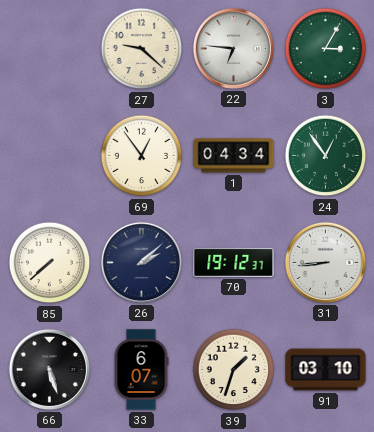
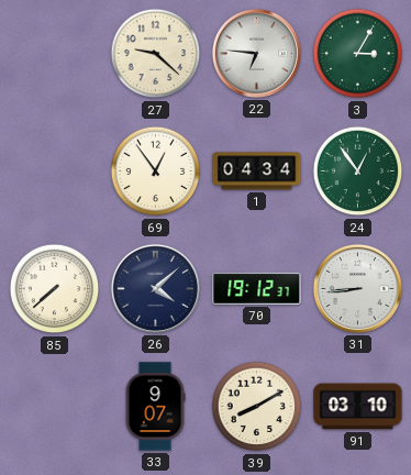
26: 2:08 -> 4:08 (155, 288)
66: 5:27 -> none (49, 369)
33: 6:07 -> 9:07 (155, 407)
39: 1:33 -> 8:10 (257, 407)
